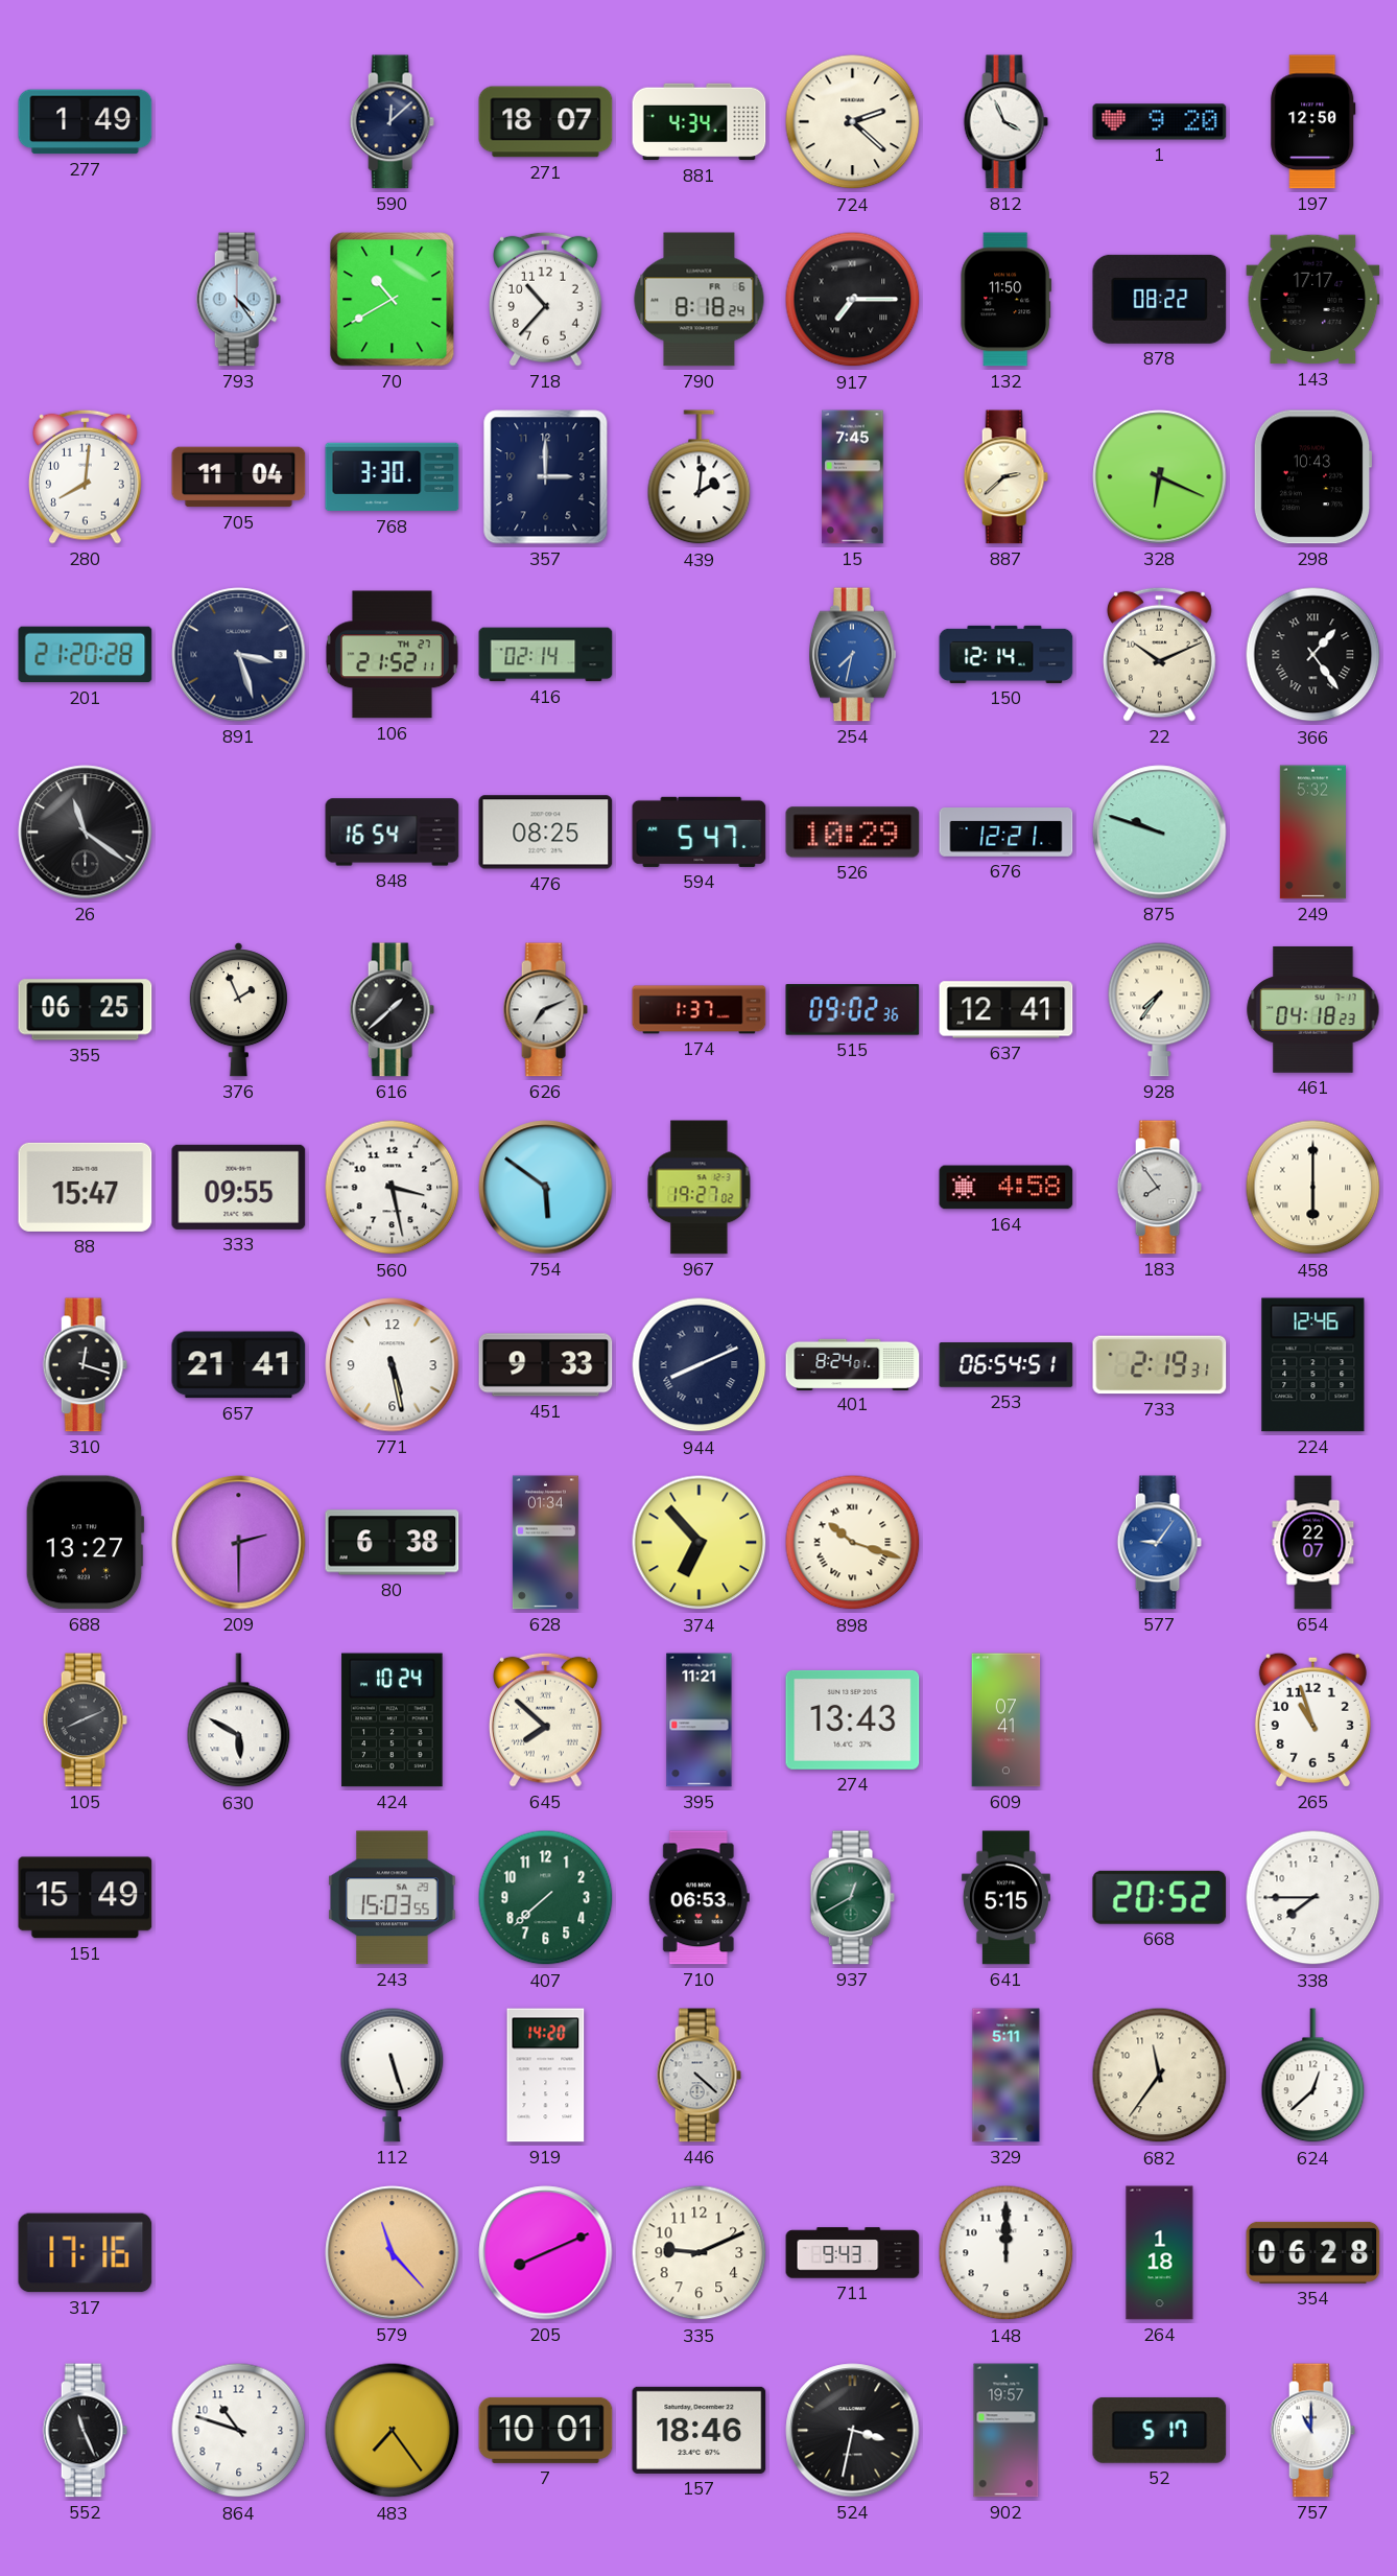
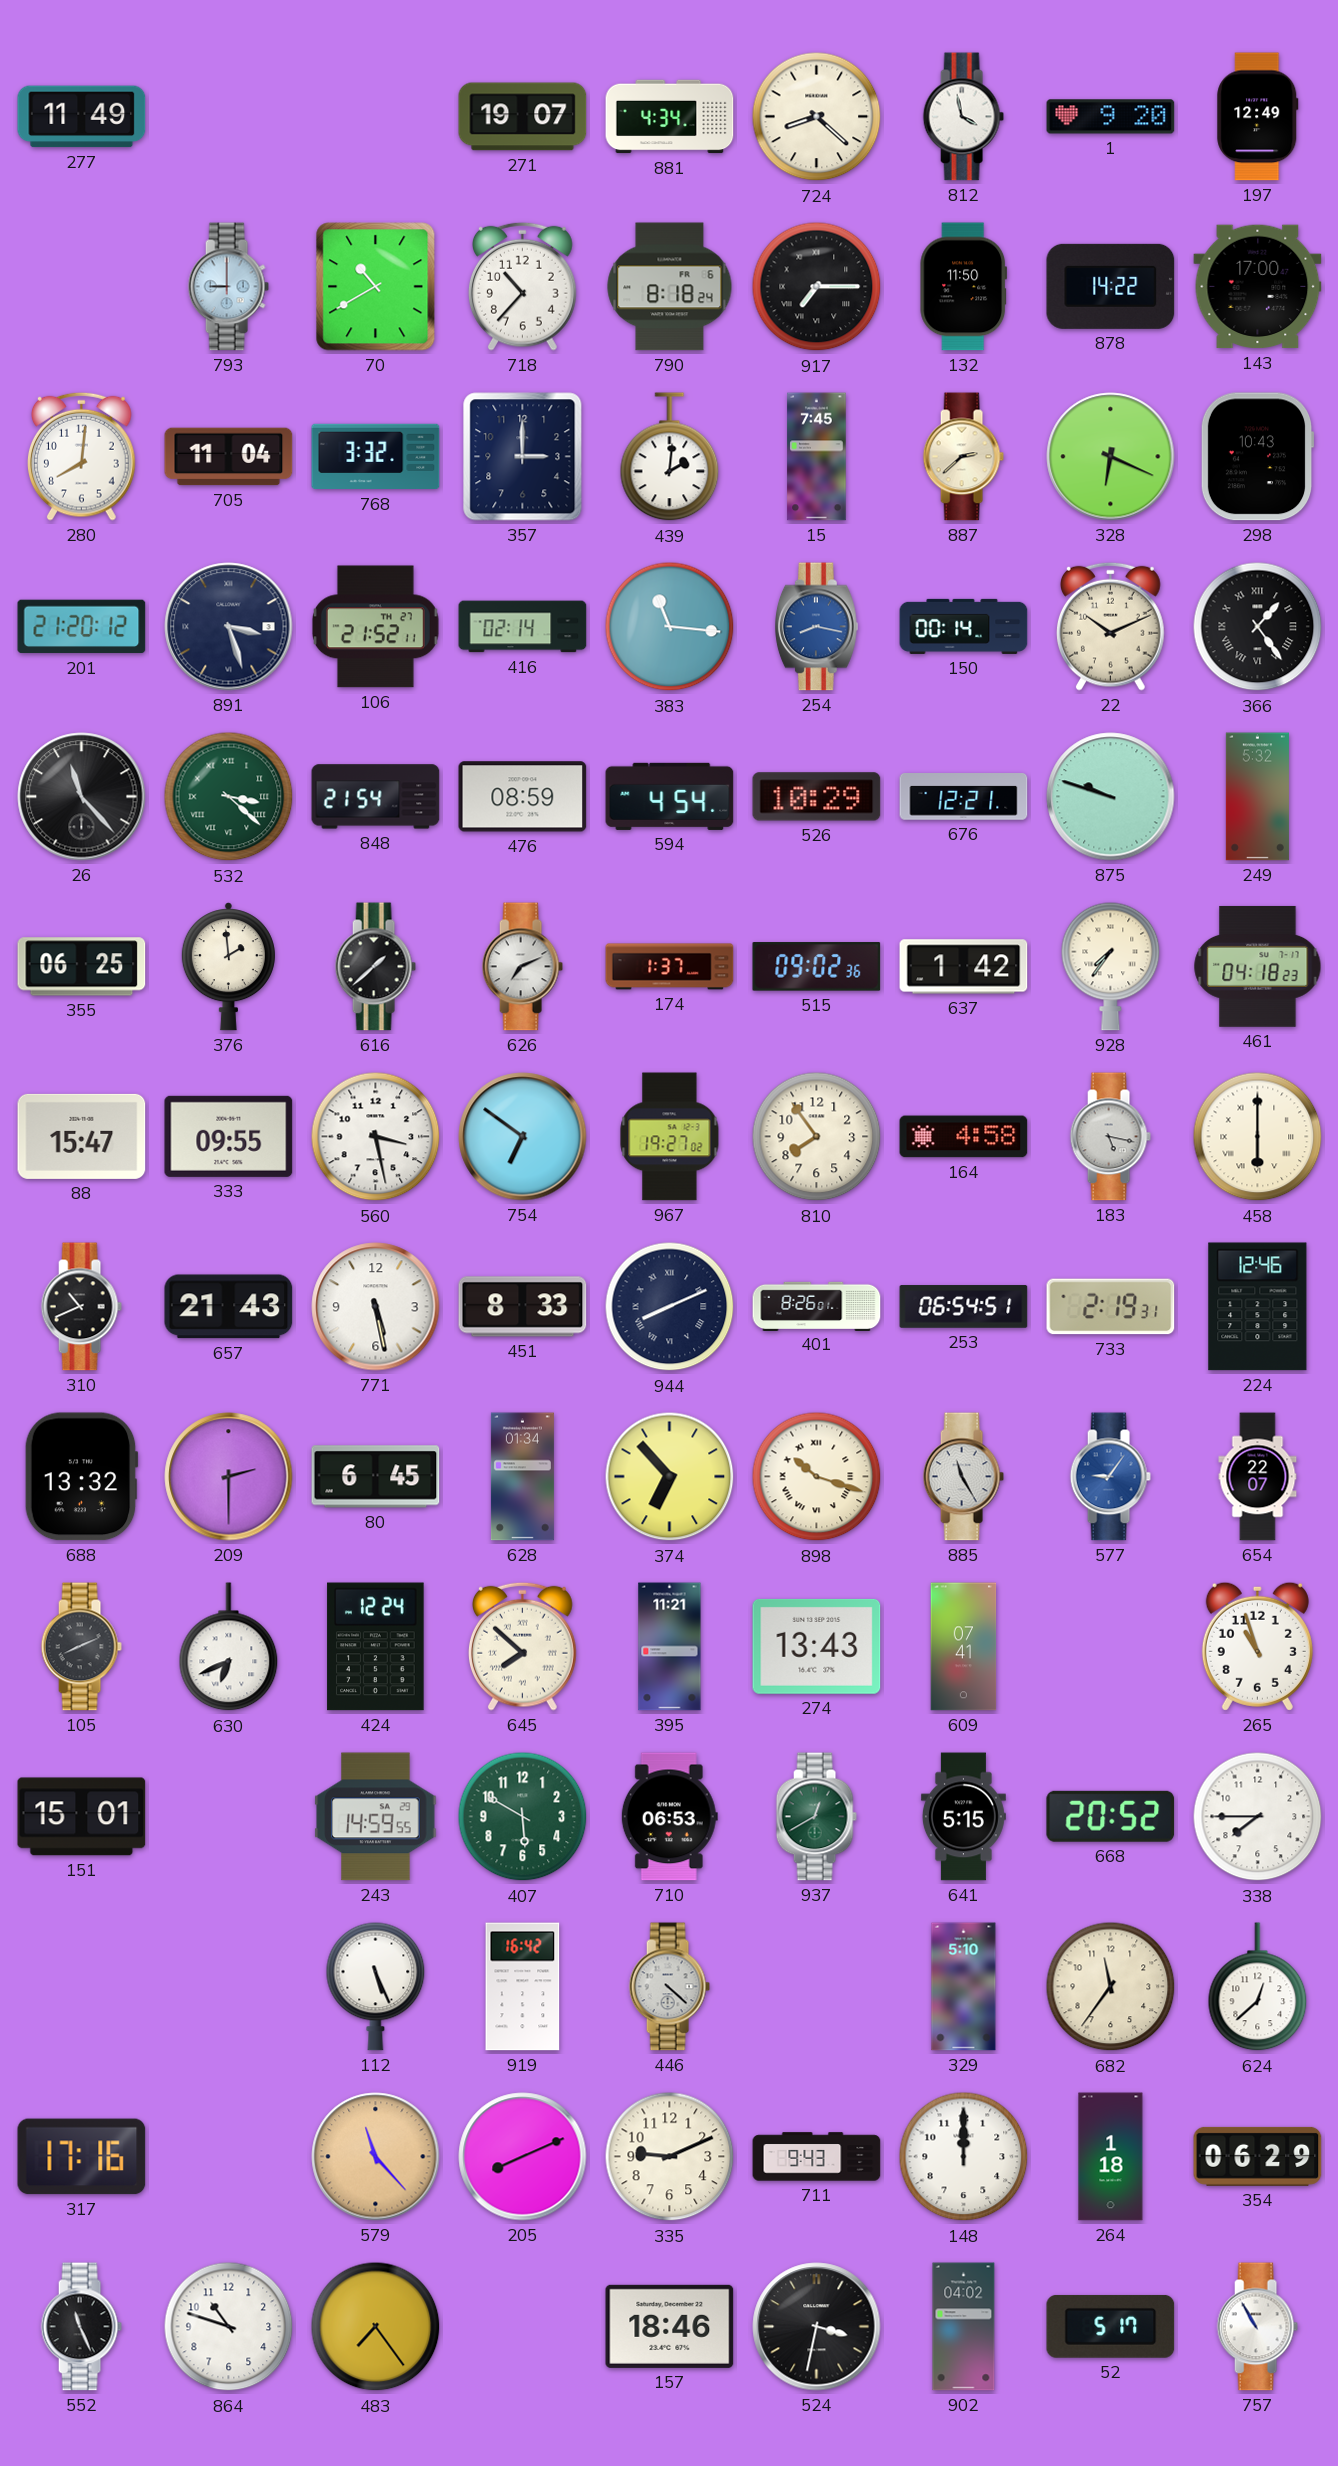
277: 1:49 -> 11:49 (82, 117)
590: 12:08 -> none (392, 122)
271: 18:07 -> 19:07 (523, 117)
724: 2:22 -> 8:22 (817, 117)
812: 3:56 -> 3:58 (963, 117)
197: 12:50 -> 12:49 (1258, 117)
793: 4:24 -> 9:00 (228, 287)
878: 08:22 -> 14:22 (1111, 286)
143: 17:17 -> 17:00 (1258, 287)
768: 3:30 -> 3:32 (376, 457)
201: 21:20:28 -> 21:20:12 (82, 627)
383: none -> 11:16 (670, 627)
254: 7:32 -> 8:17 (817, 627)
150: 12:14 -> 00:14 (964, 626)
26: 11:21 -> 11:23 (82, 797)
532: none -> 3:22 (229, 797)
848: 16:54 -> 21:54 (376, 797)
476: 08:25 -> 08:59 (523, 797)
594: 5:47 -> 4:54 (670, 796)
376: 1:56 -> 1:59 (228, 967)
637: 12:41 -> 1:42 (964, 967)
754: 5:51 -> 6:51 (523, 1137)
810: none -> 7:54 (817, 1137)
183: 7:54 -> 5:17 (1110, 1137)
310: 12:18 -> 10:41 (81, 1307)
657: 21:41 -> 21:43 (229, 1307)
451: 9:33 -> 8:33 (523, 1307)
401: 8:24 -> 8:26 (817, 1306)
688: 13:27 -> 13:32 (81, 1477)
80: 6:38 -> 6:45 (376, 1477)
885: none -> 11:25 (963, 1477)
630: 5:50 -> 6:41 (229, 1647)
424: 10:24 -> 12:24 (376, 1647)
151: 15:49 -> 15:01 (82, 1817)
243: 15:03 -> 14:59 (376, 1817)
407: 7:38 -> 5:50 (523, 1817)
112: 5:27 -> 5:26 (376, 1986)
919: 14:20 -> 16:42 (523, 1987)
329: 5:11 -> 5:10 (964, 1987)
354: 06:28 -> 06:29 (1258, 2156)
7: 10:01 -> none (546, 2430)
902: 19:57 -> 04:02 (964, 2327)
757: 11:00 -> 10:55 (1257, 2327)
